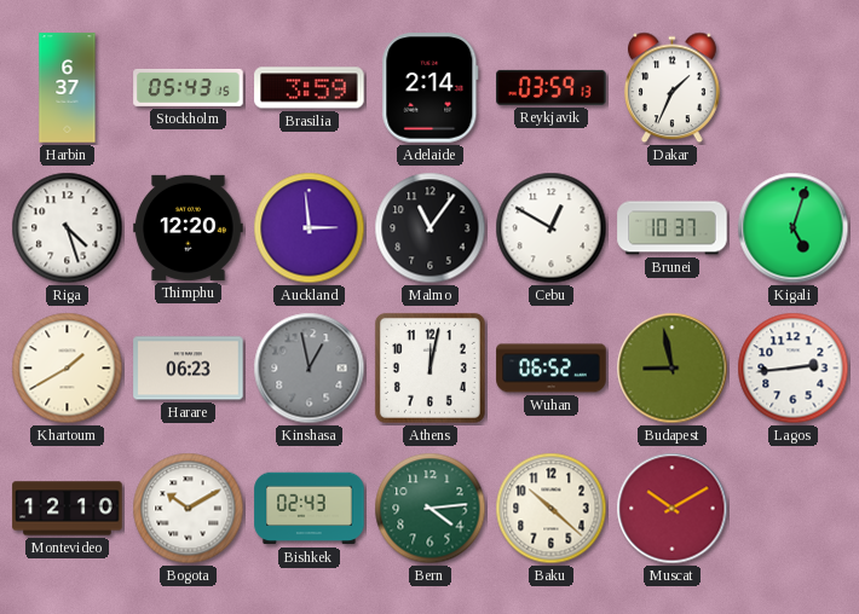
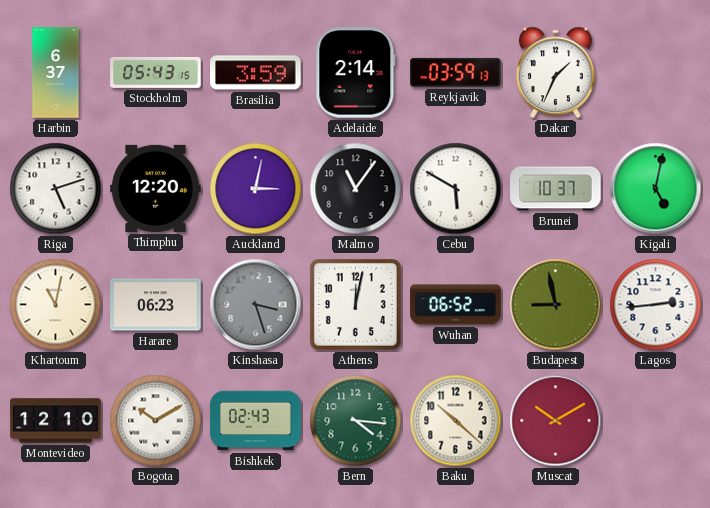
Riga: 4:27 -> 5:12 (56, 189)
Auckland: 2:59 -> 3:02 (256, 189)
Cebu: 12:50 -> 5:50 (456, 189)
Kigali: 5:03 -> 5:02 (656, 189)
Khartoum: 1:40 -> 11:02 (56, 305)
Kinshasa: 12:58 -> 3:27 (256, 305)
Bern: 4:14 -> 4:16 (356, 421)
